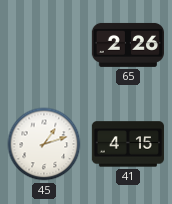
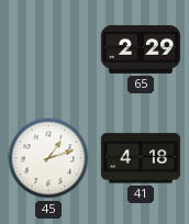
65: 2:26 -> 2:29 (140, 49)
41: 4:15 -> 4:18 (141, 158)
